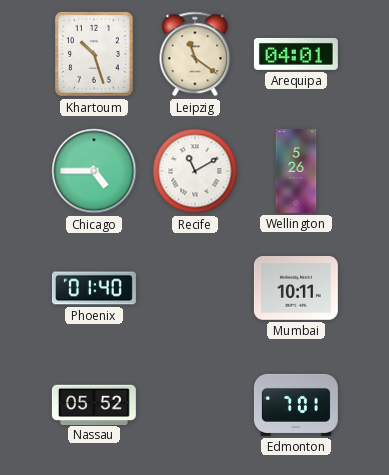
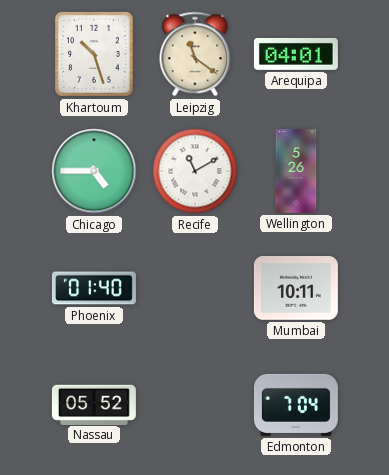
Edmonton: 7:01 -> 7:04 (296, 405)
